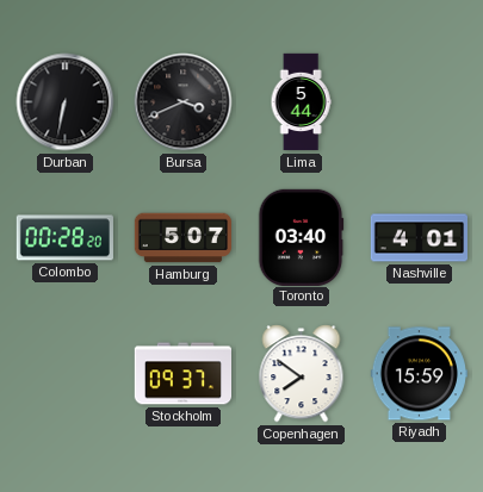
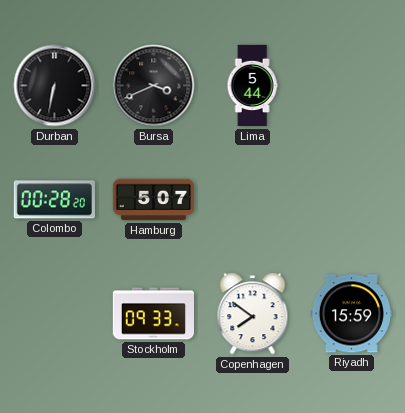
Toronto: 03:40 -> none (301, 237)
Nashville: 4:01 -> none (420, 238)
Stockholm: 09:37 -> 09:33 (153, 314)
